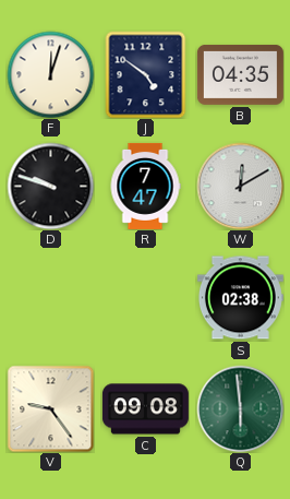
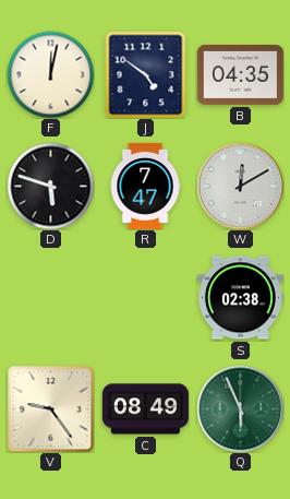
F: 12:03 -> 12:02 (50, 74)
D: 9:48 -> 5:48 (50, 186)
C: 09:08 -> 08:49 (145, 409)
Q: 5:59 -> 5:56 (240, 408)
